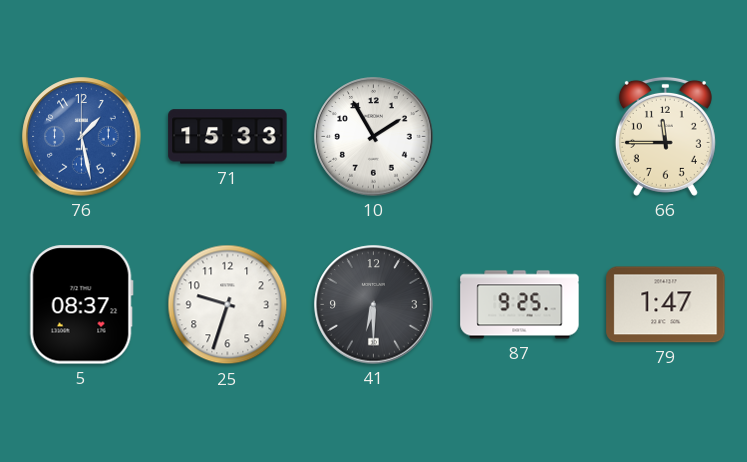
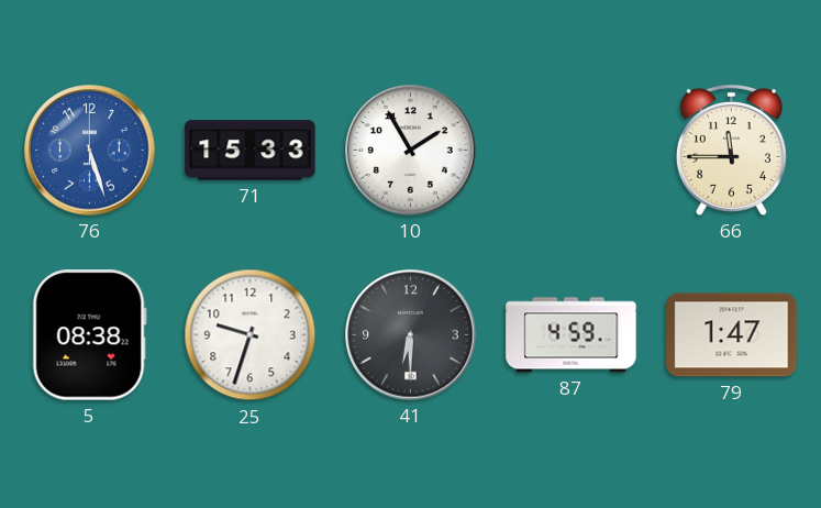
76: 1:28 -> 5:27 (90, 151)
5: 08:37 -> 08:38 (89, 335)
87: 9:25 -> 4:59 (572, 335)
